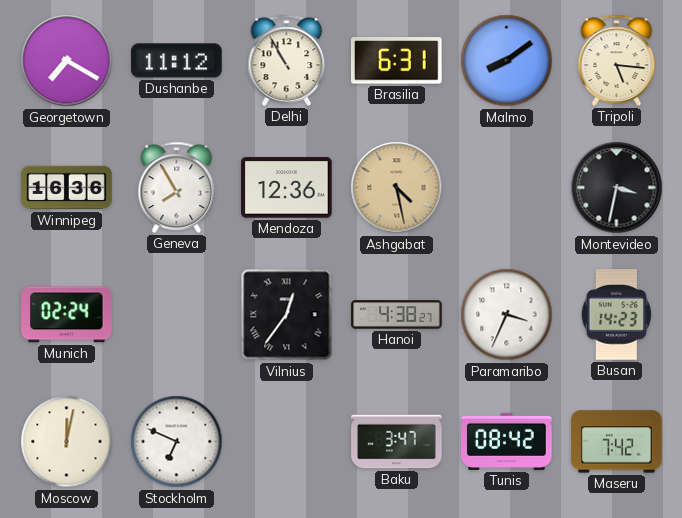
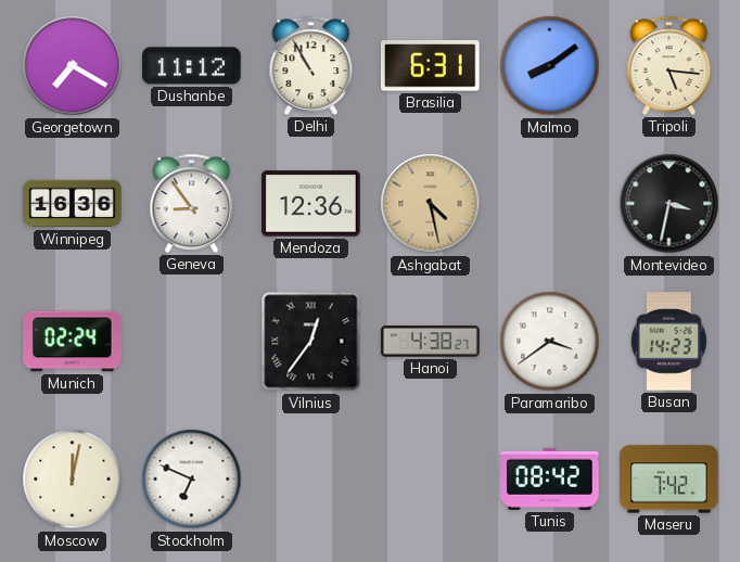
Geneva: 7:55 -> 8:54 (192, 203)
Paramaribo: 3:34 -> 3:39 (550, 342)
Baku: 3:47 -> none (397, 442)
